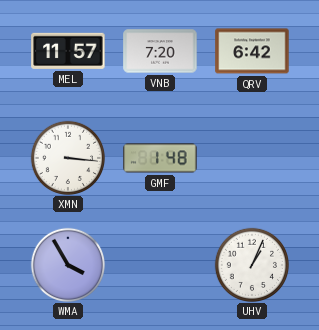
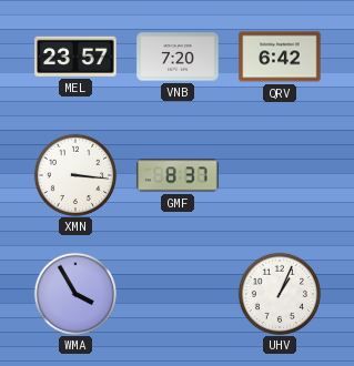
MEL: 11:57 -> 23:57 (75, 57)
GMF: 1:48 -> 8:37 (178, 175)
